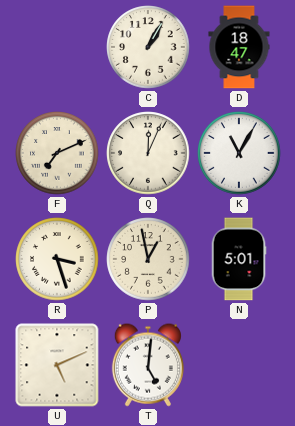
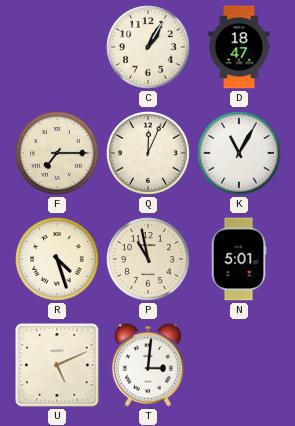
F: 7:11 -> 7:15 (57, 153)
R: 3:27 -> 4:27 (57, 259)
P: 12:58 -> 10:58 (148, 259)
T: 5:01 -> 3:01 (148, 365)
